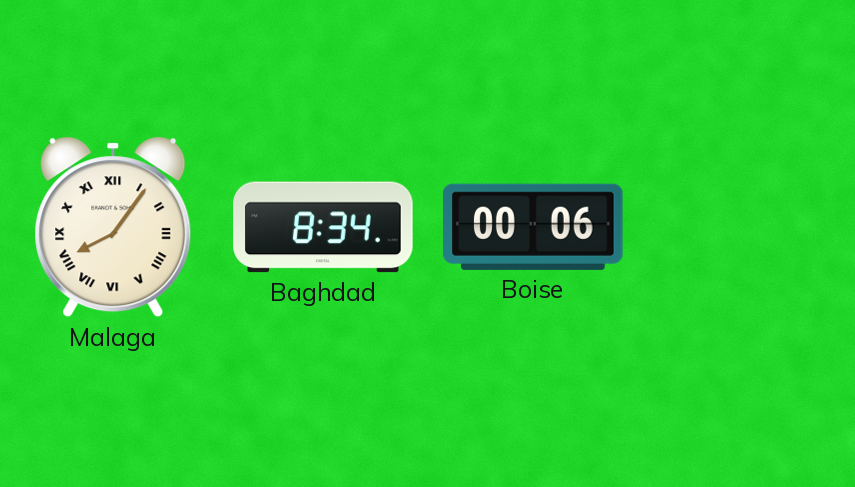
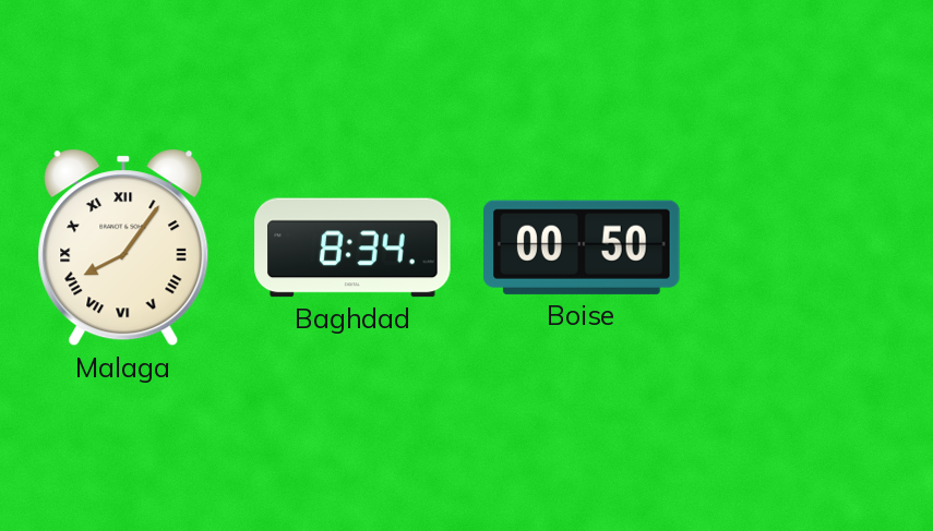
Boise: 00:06 -> 00:50 (582, 248)
